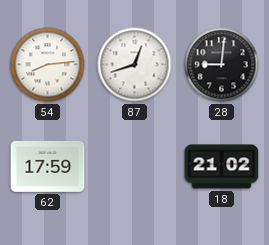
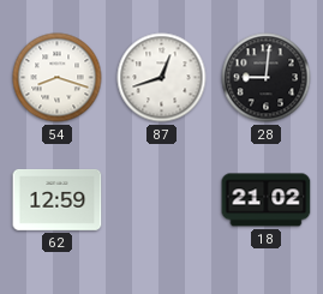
54: 8:14 -> 8:18 (58, 78)
62: 17:59 -> 12:59 (58, 199)
